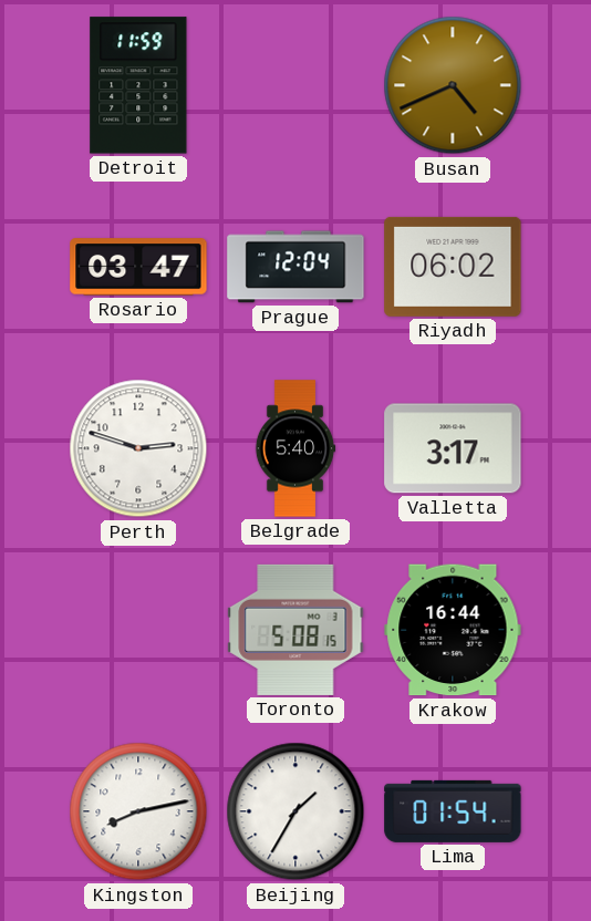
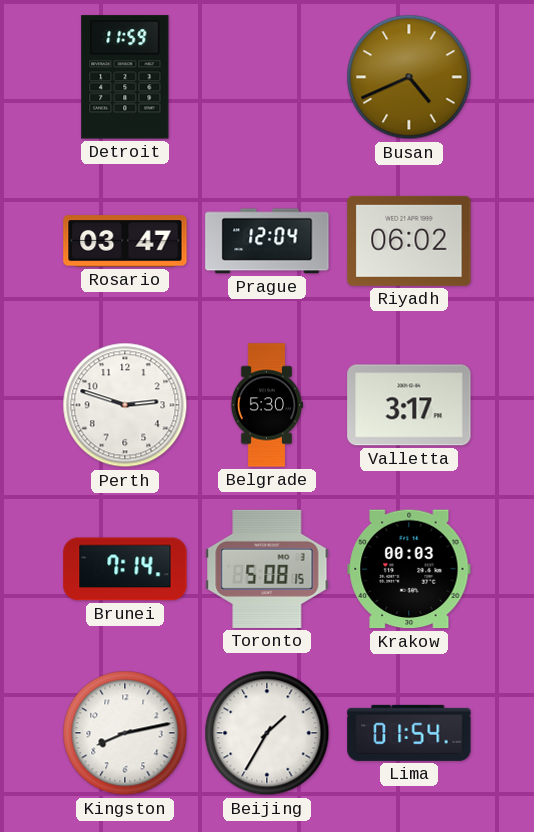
Belgrade: 5:40 -> 5:30 (267, 405)
Brunei: none -> 7:14 (125, 569)
Krakow: 16:44 -> 00:03 (409, 569)
